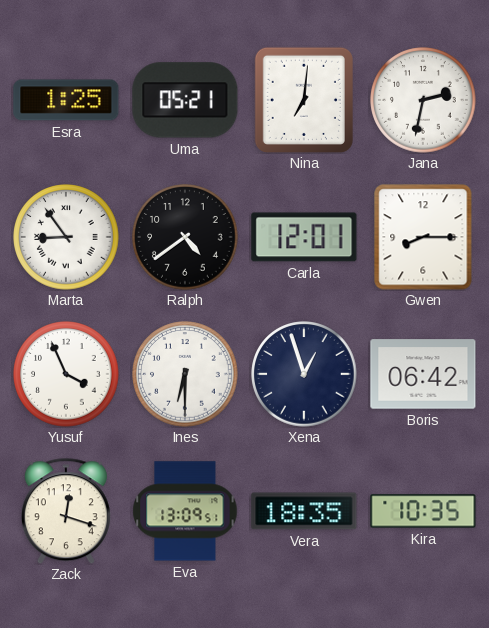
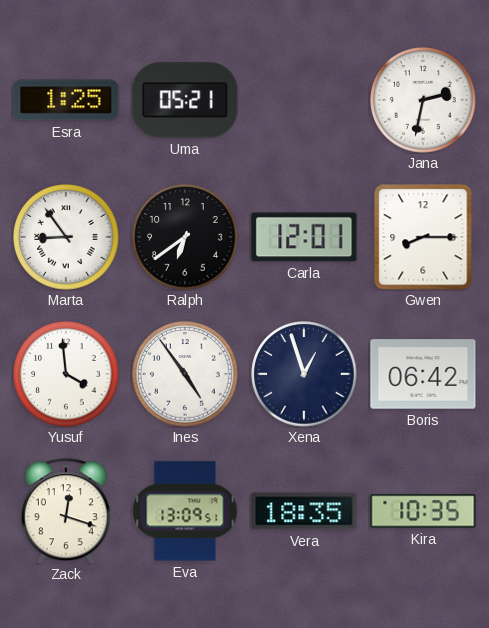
Nina: 7:01 -> none (304, 100)
Ralph: 4:39 -> 6:39 (185, 237)
Yusuf: 3:56 -> 3:59 (66, 374)
Ines: 6:30 -> 4:54 (185, 374)
